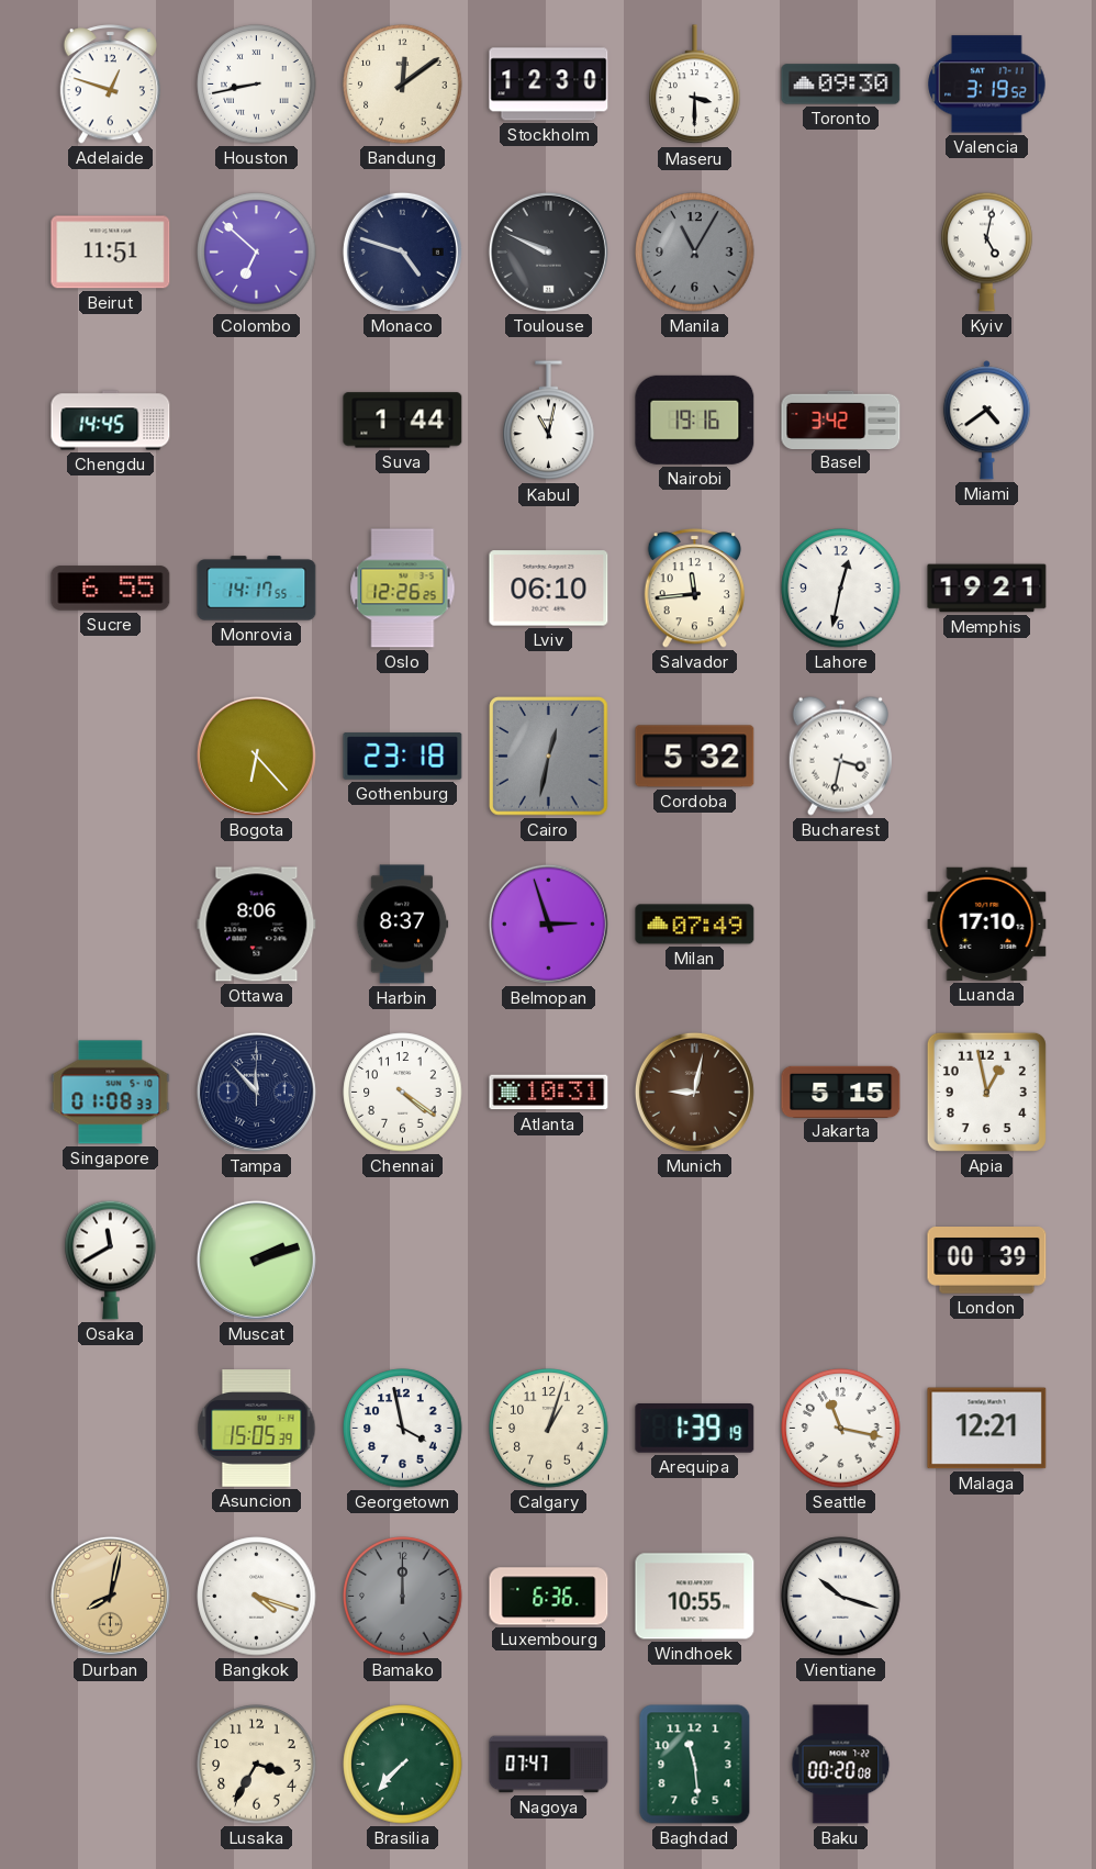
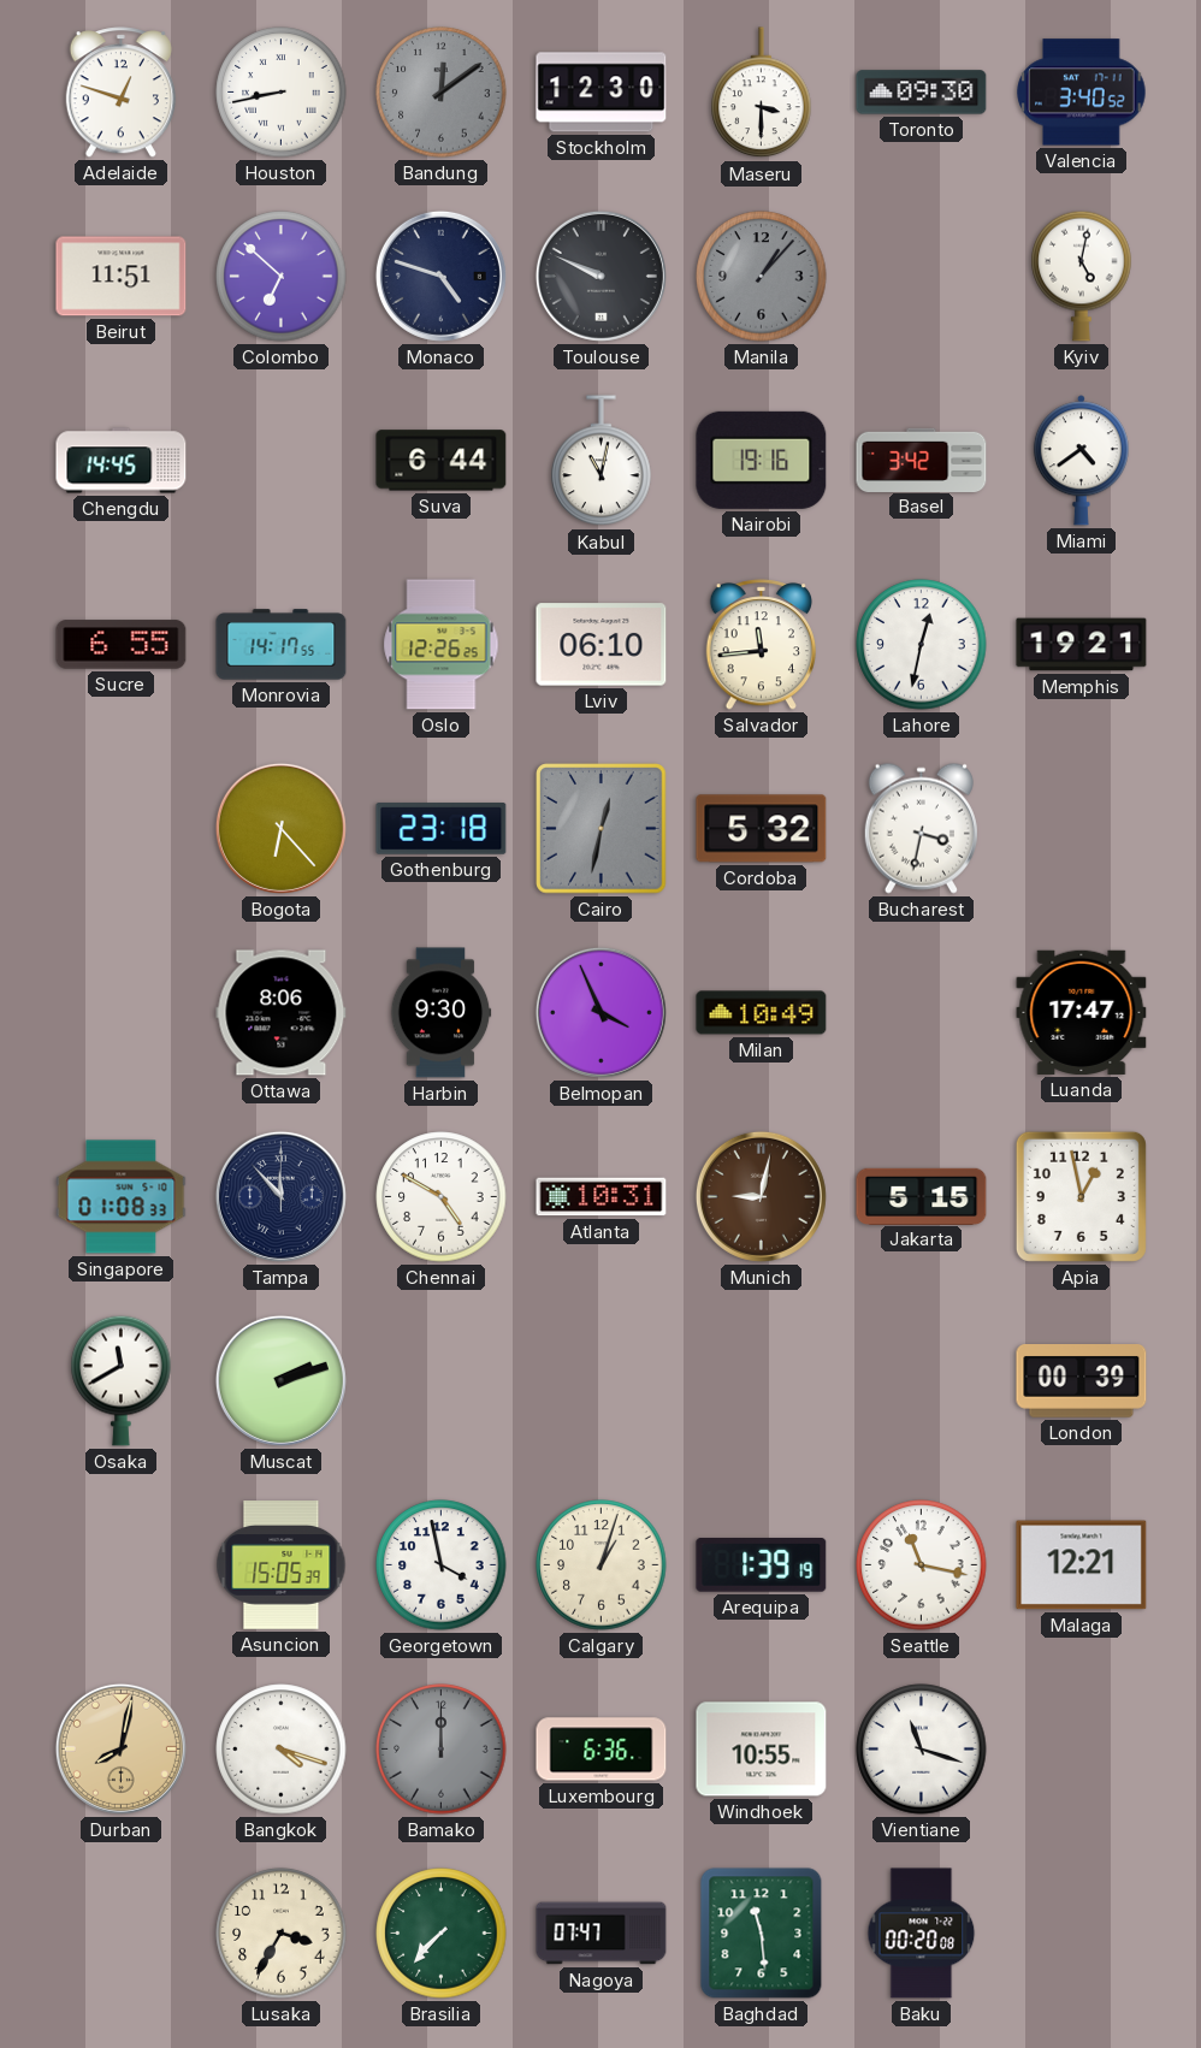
Bandung dial: cream -> grey (442, 93)
Valencia: 3:19 -> 3:40 (1082, 93)
Manila: 11:05 -> 1:07 (762, 277)
Suva: 1:44 -> 6:44 (442, 461)
Harbin: 8:37 -> 9:30 (440, 1013)
Belmopan: 2:57 -> 3:56 (600, 1012)
Milan: 07:49 -> 10:49 (762, 1013)
Luanda: 17:10 -> 17:47 (1082, 1012)
Chennai: 4:21 -> 4:50 (442, 1197)
Vientiane: 10:18 -> 11:18 (922, 1750)
